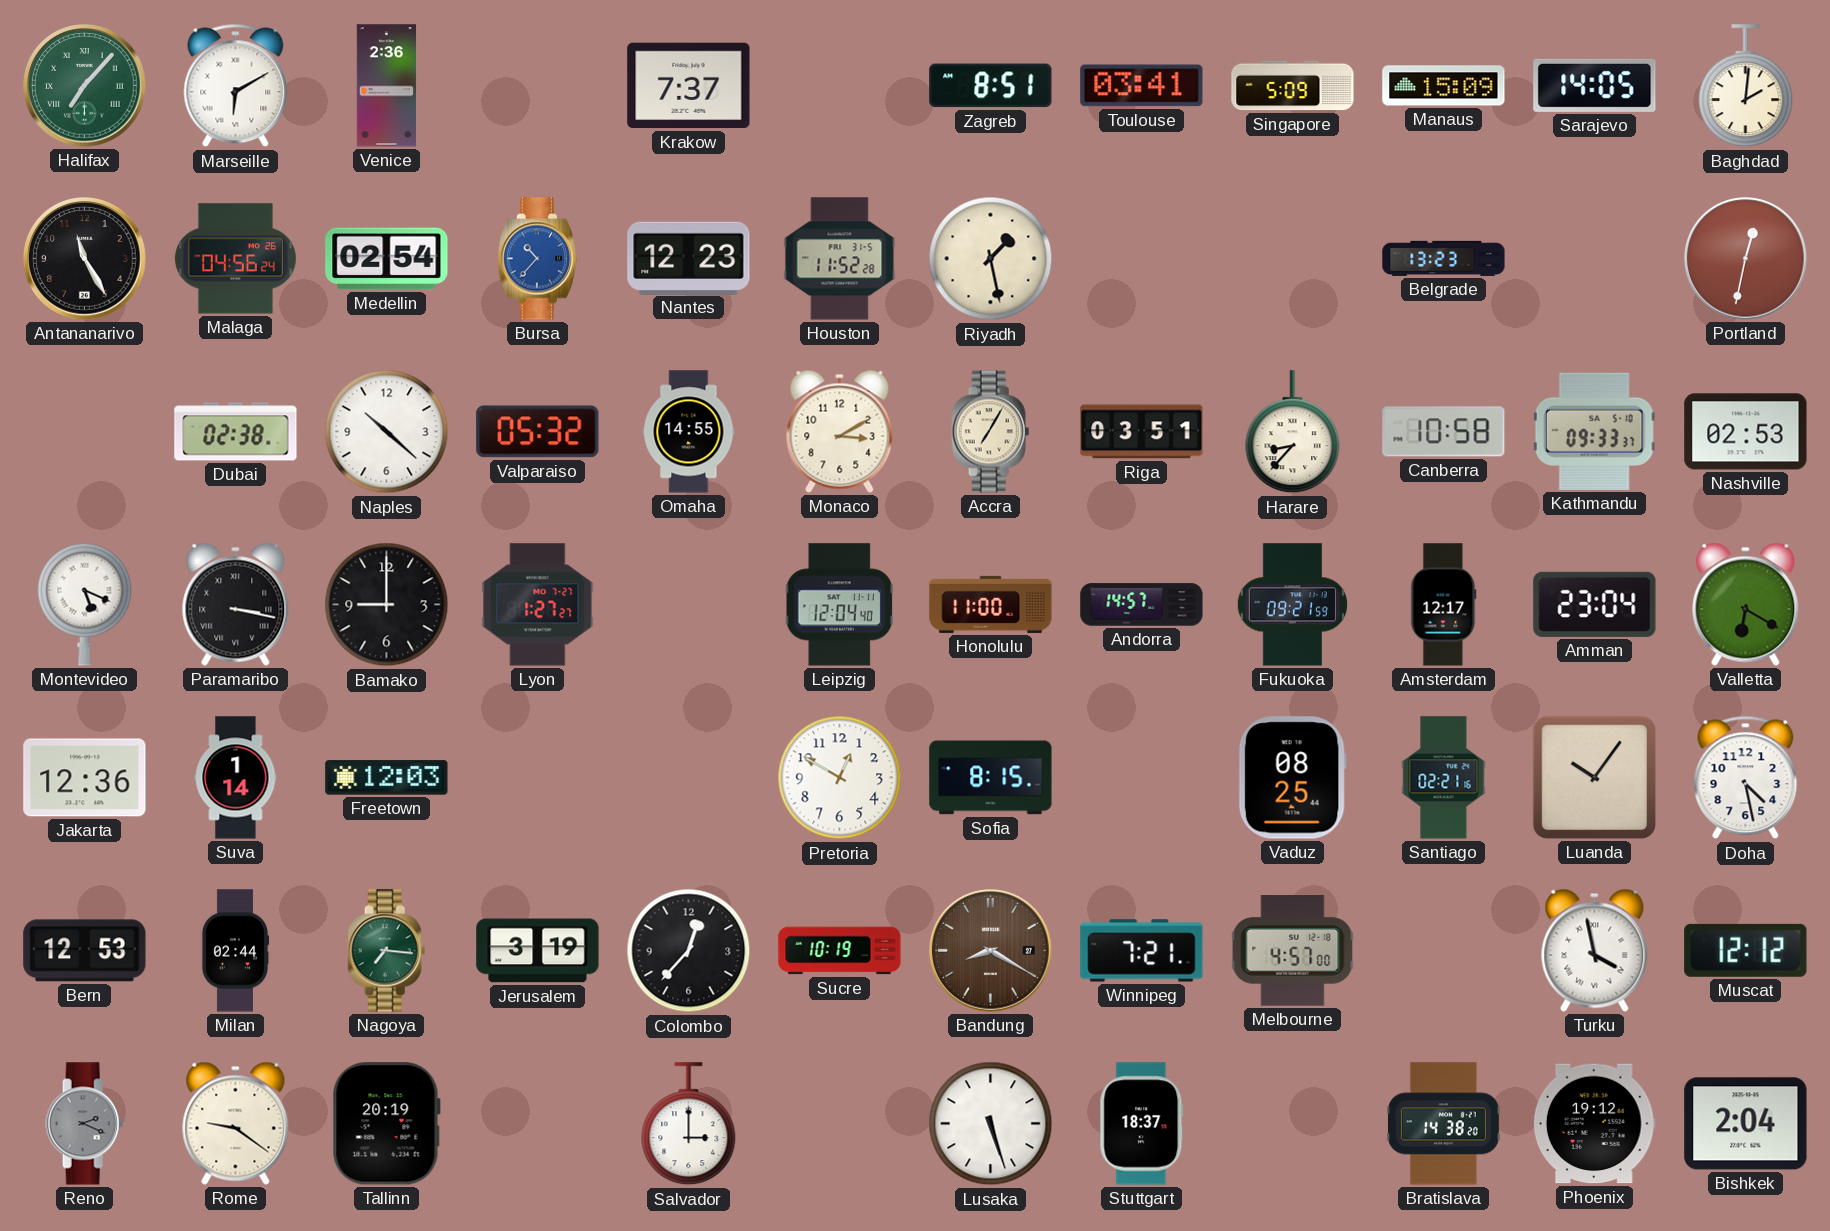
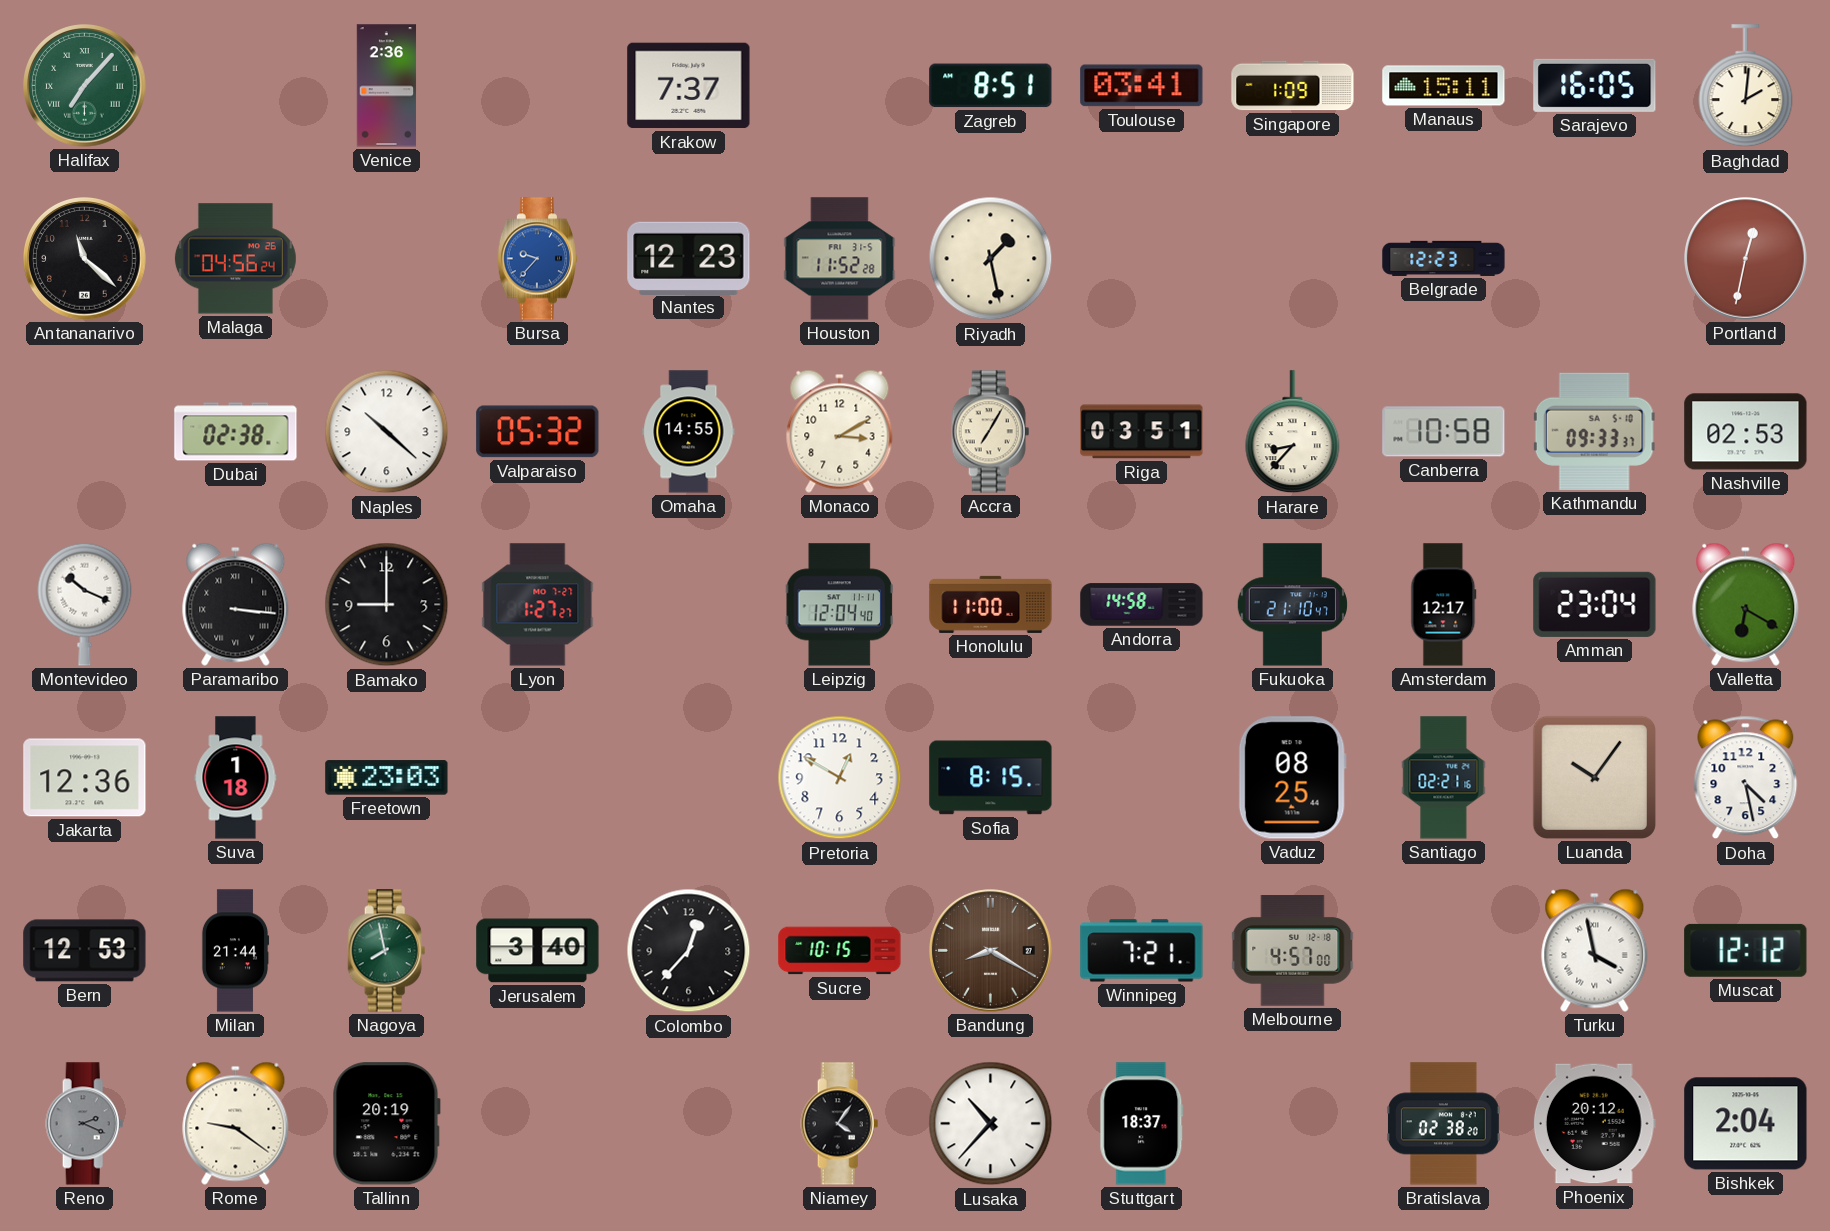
Marseille: 6:10 -> none (236, 86)
Singapore: 5:09 -> 1:09 (1293, 86)
Manaus: 15:09 -> 15:11 (1444, 86)
Sarajevo: 14:05 -> 16:05 (1595, 85)
Antananarivo: 11:25 -> 11:22 (85, 259)
Medellin: 02:54 -> none (387, 259)
Bursa: 10:37 -> 9:37 (537, 259)
Belgrade: 13:23 -> 12:23 (1444, 258)
Montevideo: 5:19 -> 10:19 (85, 604)
Paramaribo: 3:17 -> 3:16 (236, 604)
Andorra: 14:57 -> 14:58 (1142, 605)
Fukuoka: 09:21 -> 21:10 (1292, 605)
Suva: 1:14 -> 1:18 (236, 778)
Freetown: 12:03 -> 23:03 (387, 778)
Milan: 02:44 -> 21:44 (235, 951)
Nagoya: 7:16 -> 7:58 (387, 951)
Jerusalem: 3:19 -> 3:40 (538, 951)
Sucre: 10:19 -> 10:15 (840, 951)
Salvador: 3:00 -> none (689, 1124)
Niamey: none -> 4:06 (840, 1124)
Lusaka: 5:27 -> 10:37 (991, 1124)
Bratislava: 14:38 -> 02:38 (1443, 1124)
Phoenix: 19:12 -> 20:12 (1594, 1124)
